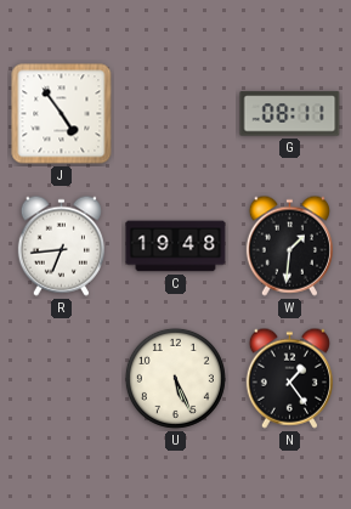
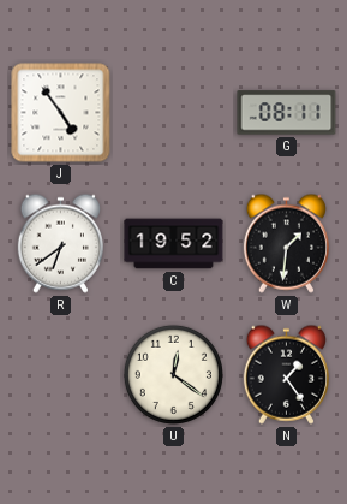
R: 6:44 -> 6:39 (60, 243)
C: 19:48 -> 19:52 (174, 244)
U: 5:26 -> 12:21 (173, 374)
